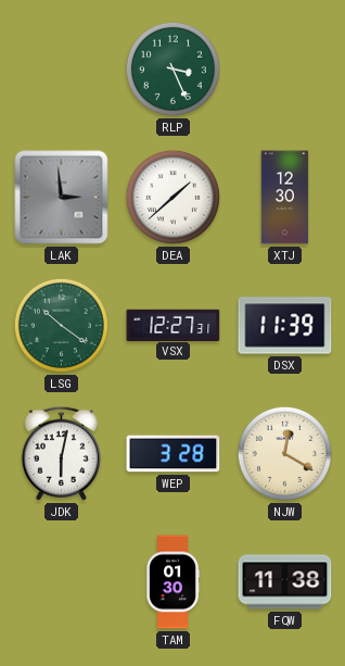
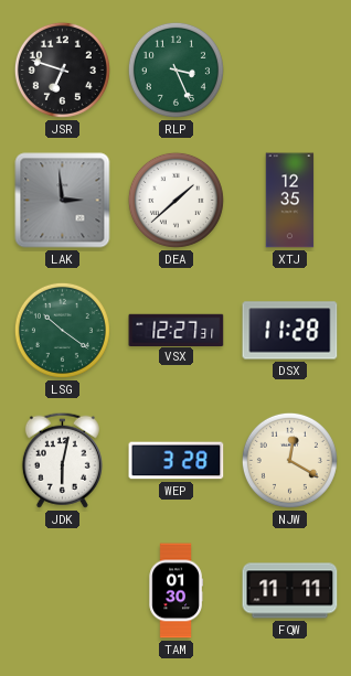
JSR: none -> 6:48 (62, 69)
XTJ: 12:30 -> 12:35 (290, 201)
DSX: 11:39 -> 11:28 (290, 331)
FQW: 11:38 -> 11:11 (290, 591)
